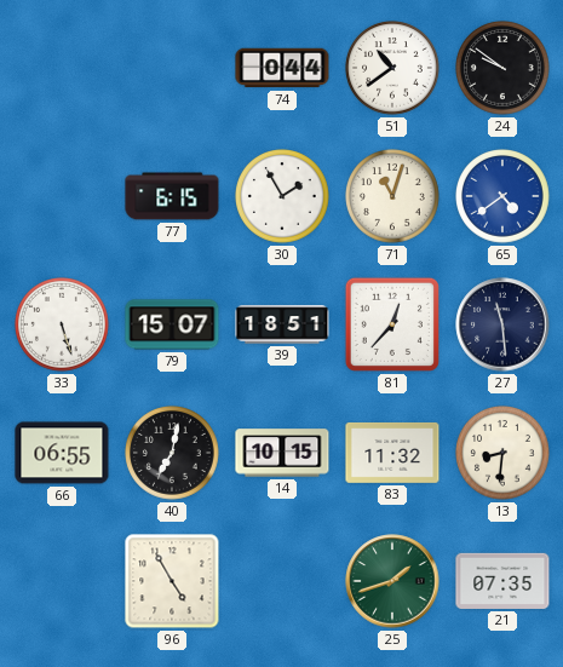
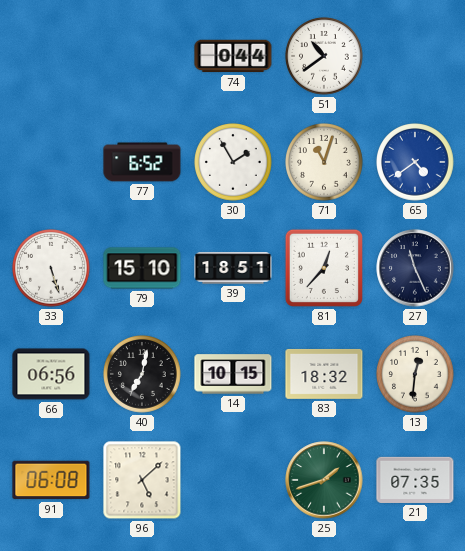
24: 9:51 -> none (504, 69)
77: 6:15 -> 6:52 (142, 162)
79: 15:07 -> 15:10 (142, 268)
27: 11:29 -> 11:26 (415, 268)
66: 06:55 -> 06:56 (51, 374)
83: 11:32 -> 18:32 (324, 374)
13: 8:31 -> 12:31 (416, 375)
91: none -> 06:08 (51, 480)
96: 4:55 -> 5:08 (142, 480)
